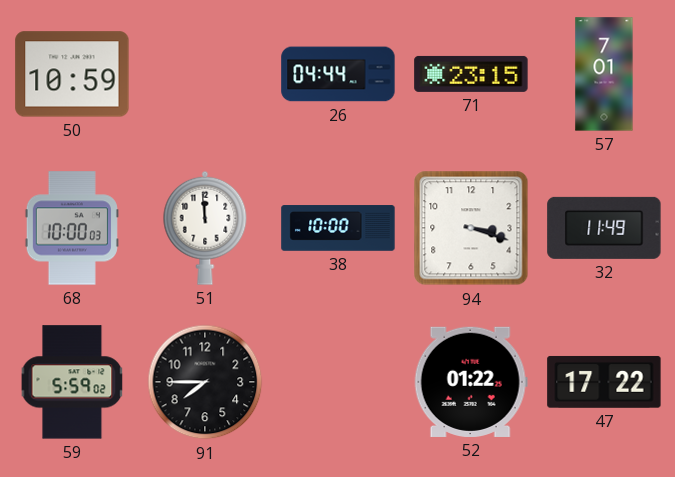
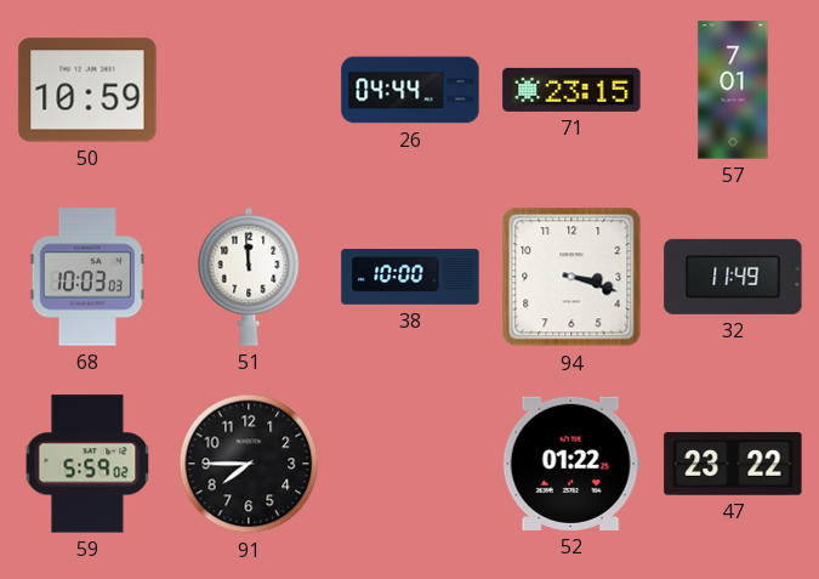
68: 10:00 -> 10:03 (87, 277)
47: 17:22 -> 23:22 (733, 464)
